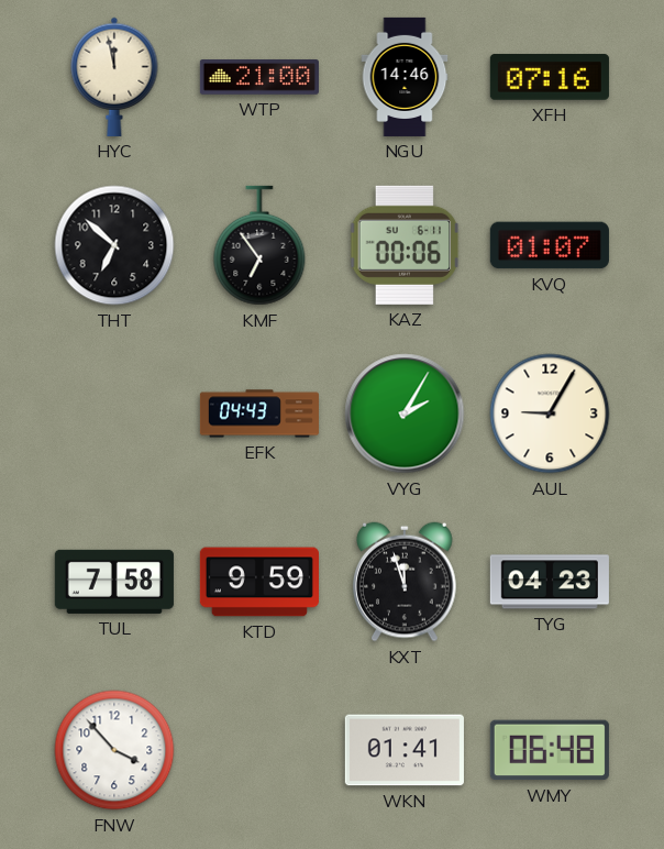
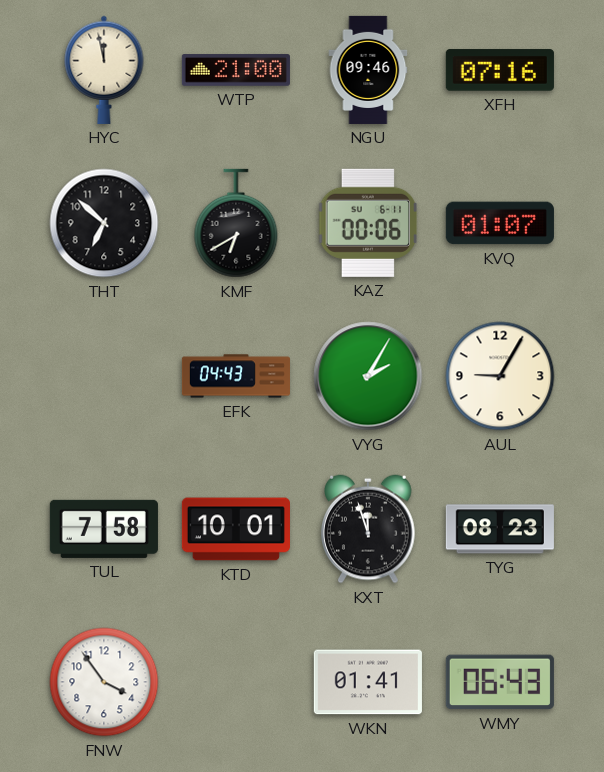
NGU: 14:46 -> 09:46 (368, 70)
KMF: 6:54 -> 6:40 (236, 223)
KTD: 9:59 -> 10:01 (236, 529)
TYG: 04:23 -> 08:23 (500, 529)
FNW: 3:53 -> 3:54 (104, 682)
WMY: 06:48 -> 06:43 (500, 682)
